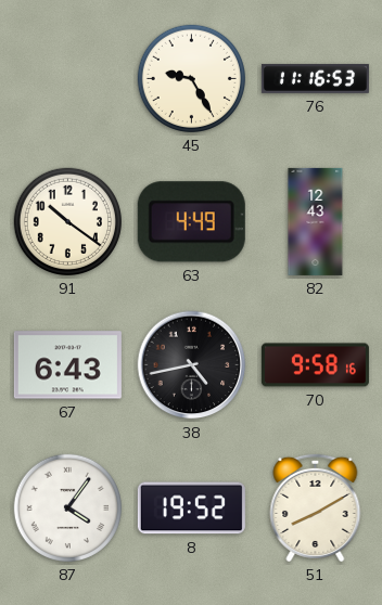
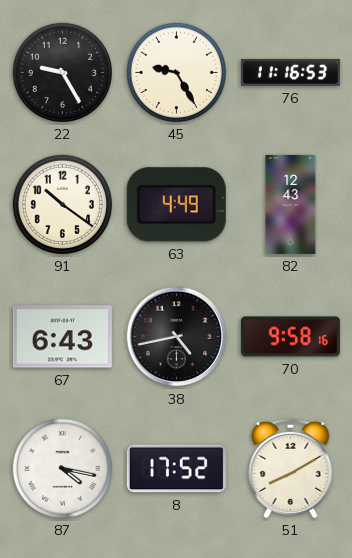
22: none -> 9:25 (62, 72)
87: 4:06 -> 4:17 (62, 468)
8: 19:52 -> 17:52 (176, 469)
